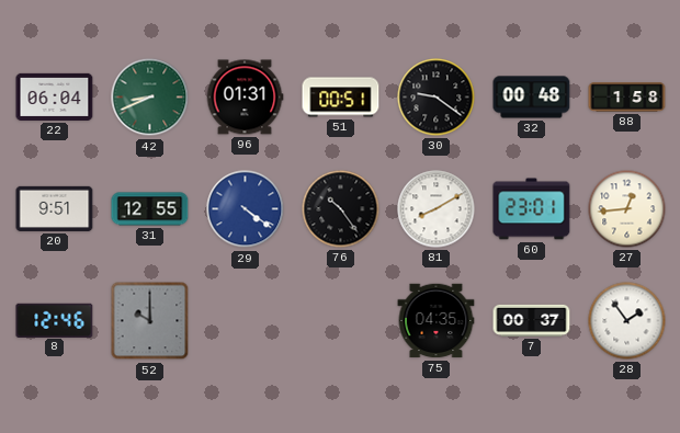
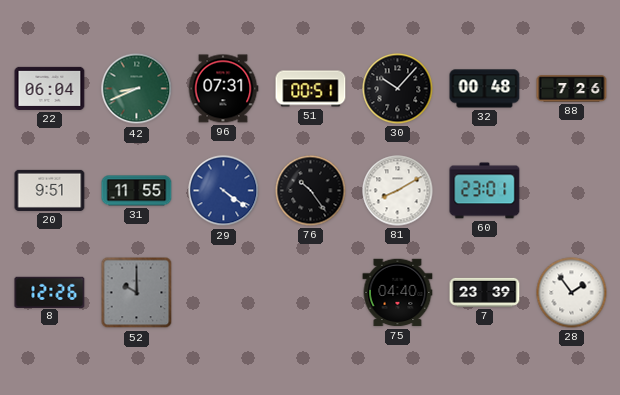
96: 01:31 -> 07:31 (223, 89)
30: 9:21 -> 10:07 (398, 89)
88: 1:58 -> 7:26 (572, 89)
31: 12:55 -> 11:55 (137, 191)
27: 12:44 -> none (627, 209)
8: 12:46 -> 12:26 (50, 292)
75: 04:35 -> 04:40 (398, 293)
7: 00:37 -> 23:39 (485, 292)
